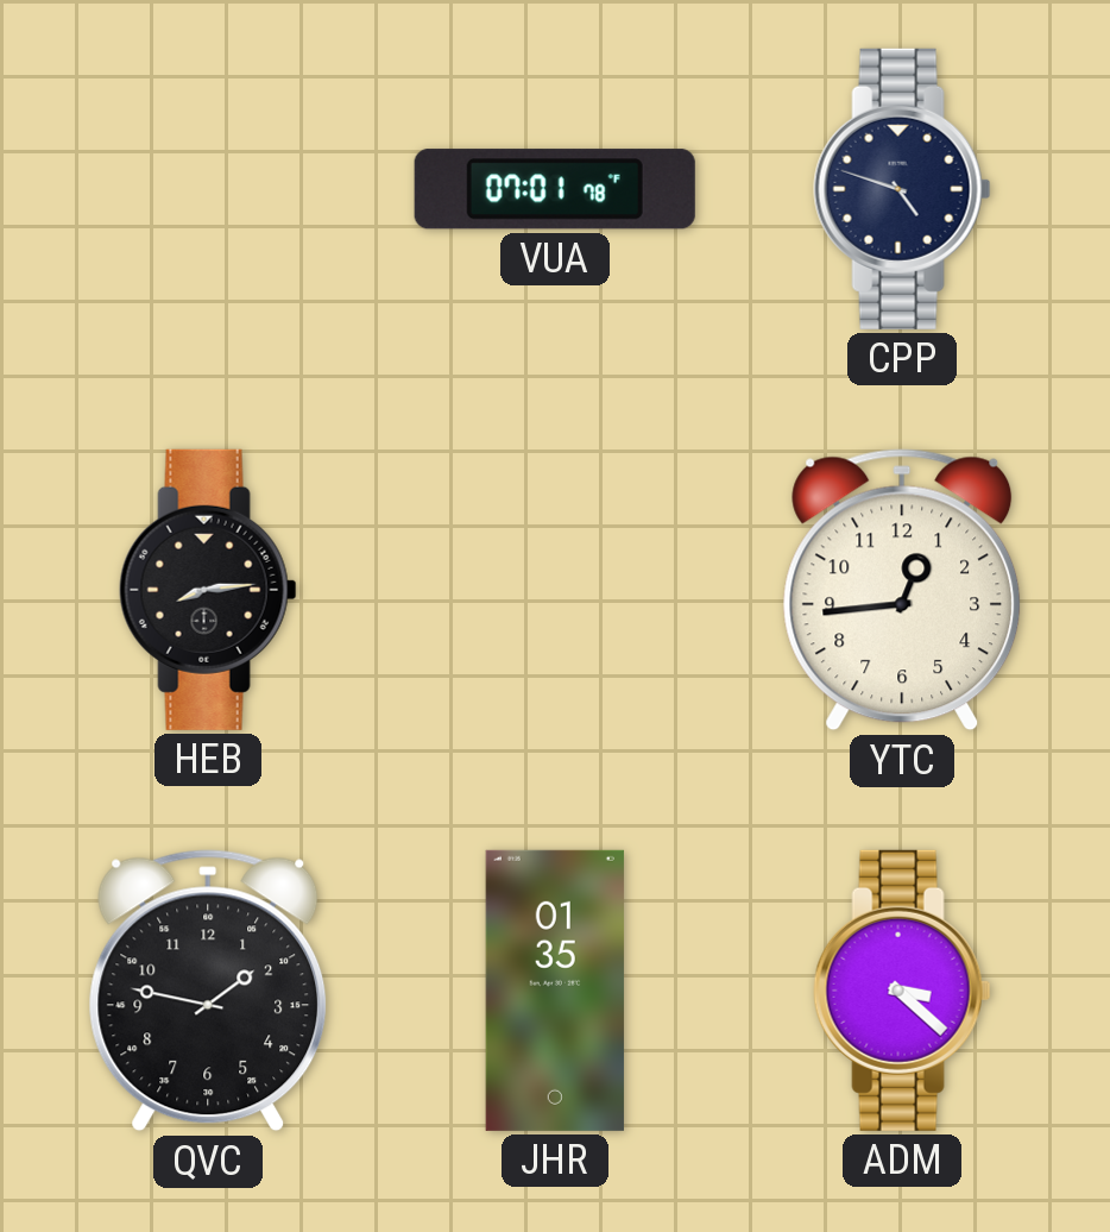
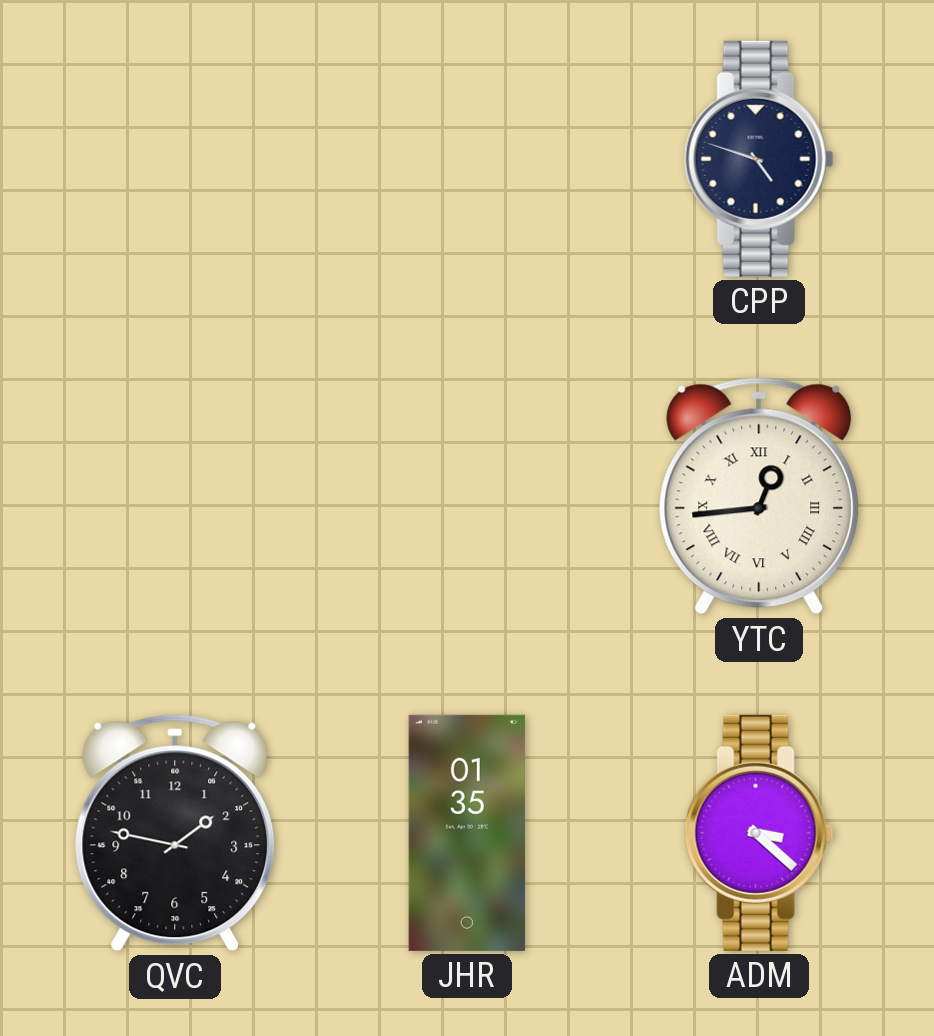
VUA: 07:01 -> none (555, 189)
HEB: 8:14 -> none (208, 590)
YTC numerals: Arabic -> Roman (759, 496)
